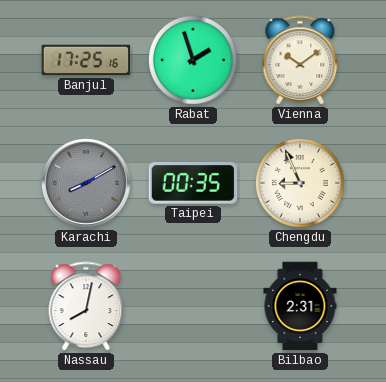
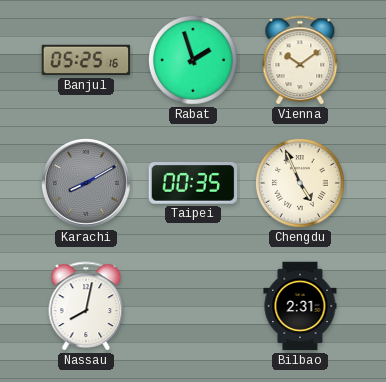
Banjul: 17:25 -> 05:25 (86, 60)
Chengdu: 8:56 -> 4:56 (301, 184)
